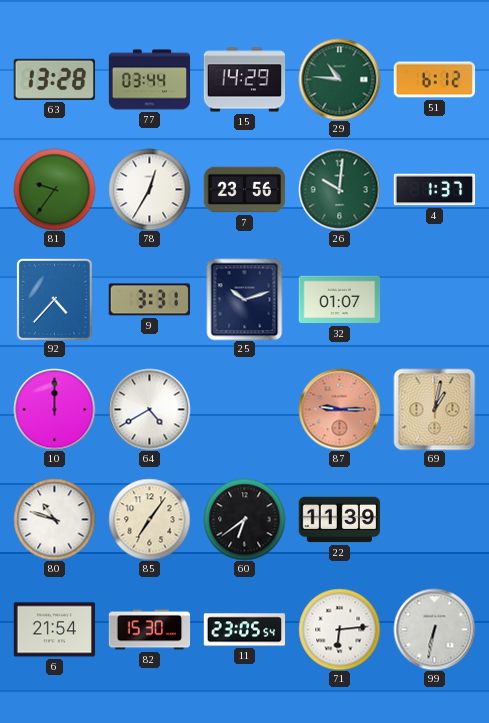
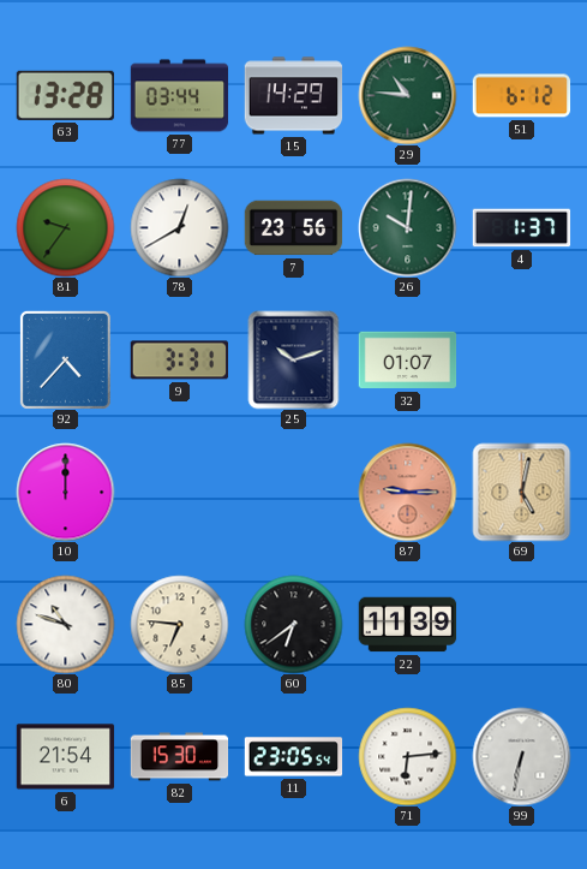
78: 12:35 -> 12:40 (179, 227)
64: 4:40 -> none (149, 409)
69: 1:02 -> 5:02 (521, 492)
85: 7:06 -> 6:46 (179, 624)
